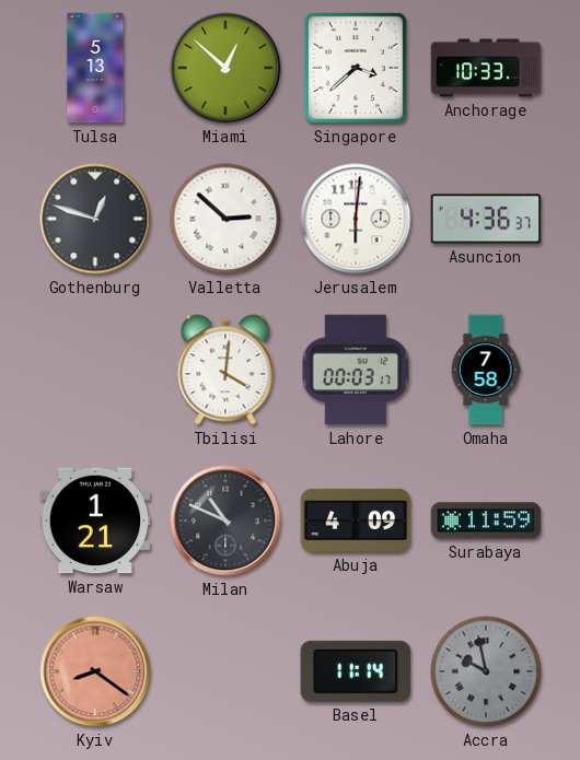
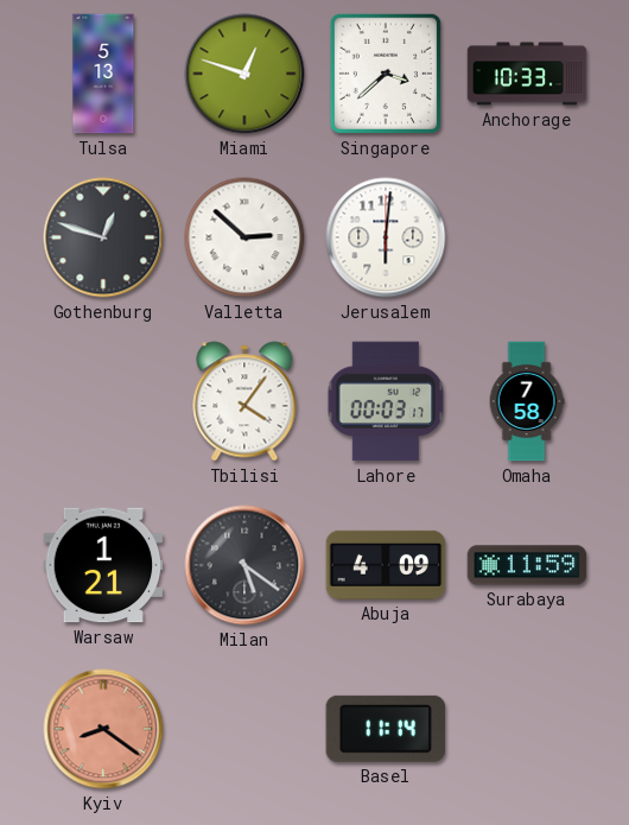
Miami: 12:52 -> 12:48 (244, 74)
Asuncion: 4:36 -> none (486, 219)
Tbilisi: 4:01 -> 4:06 (244, 401)
Milan: 10:49 -> 5:21 (244, 565)
Accra: 9:58 -> none (486, 671)
